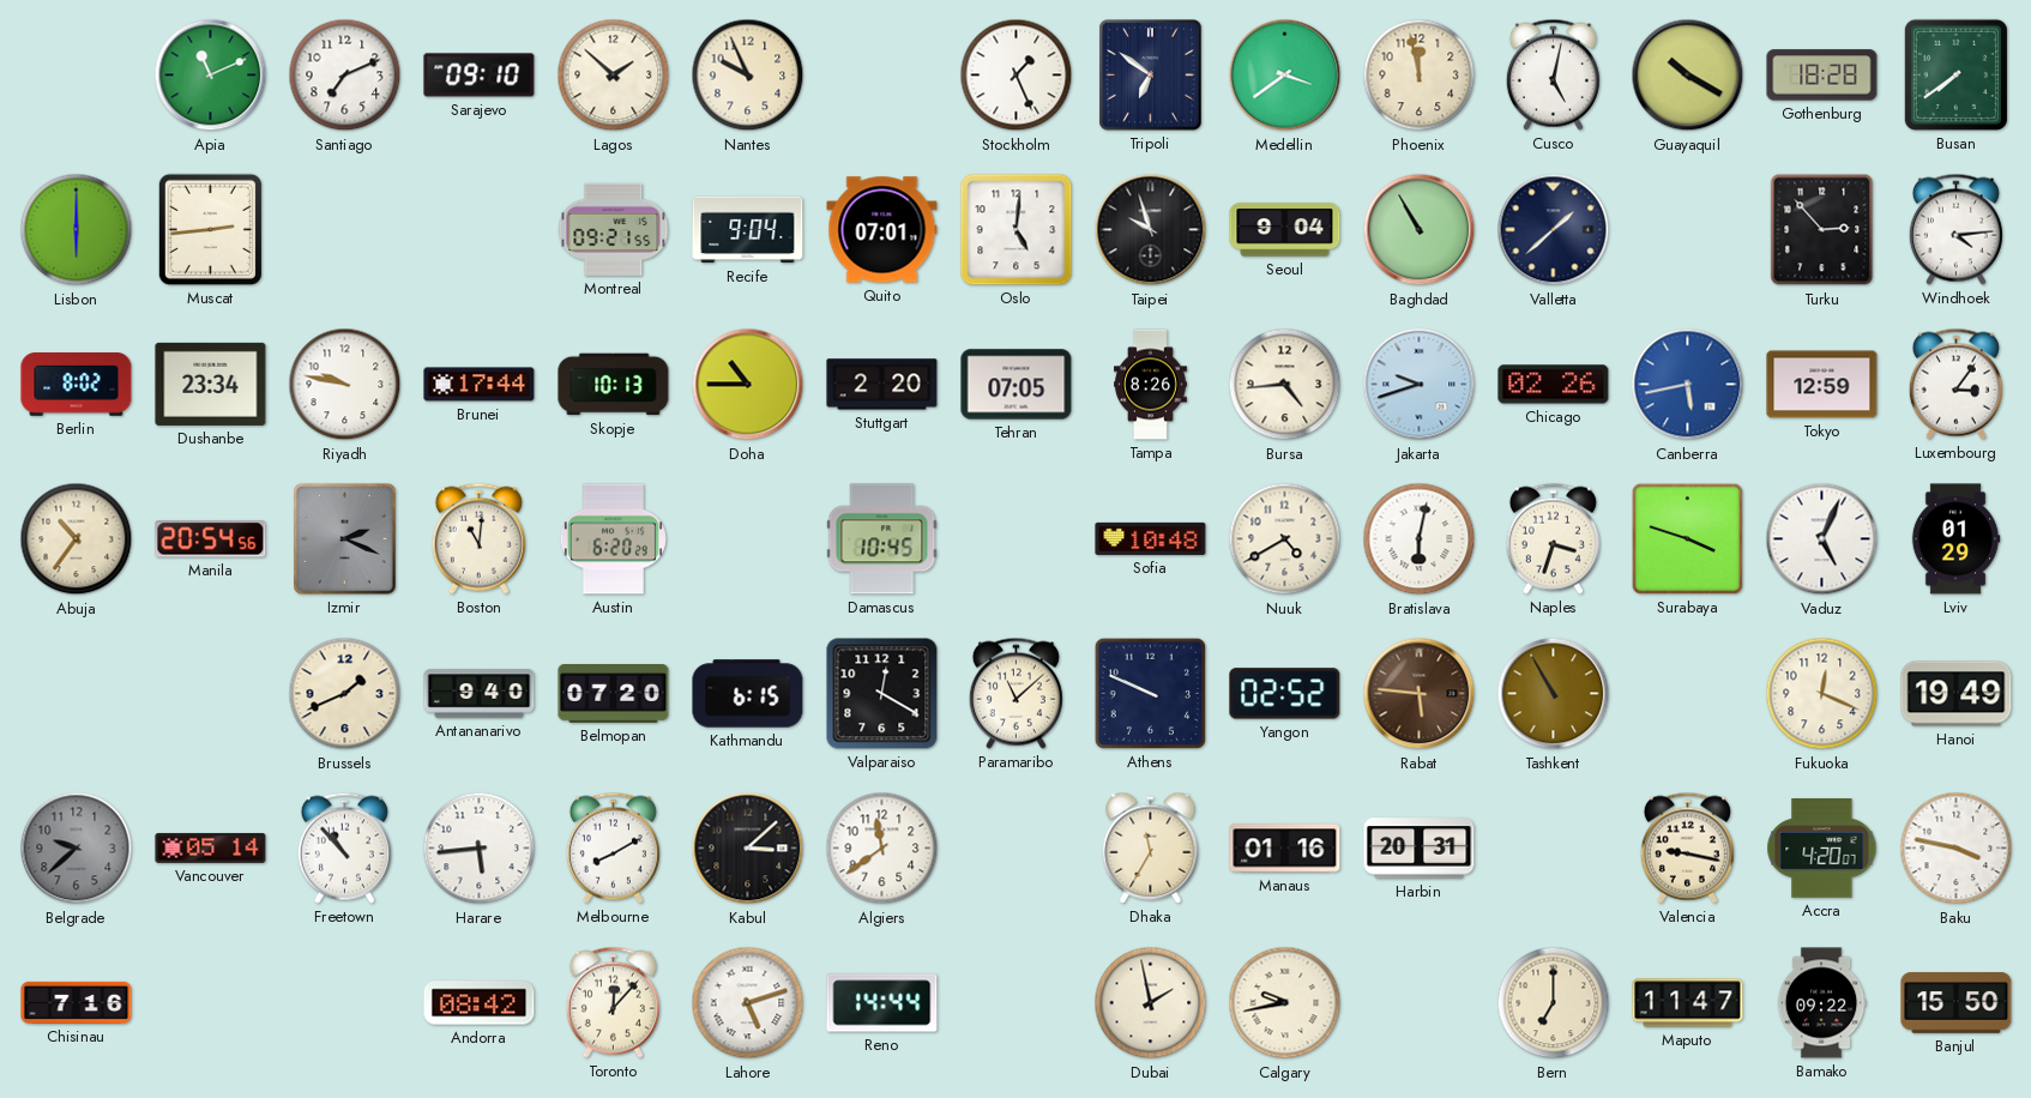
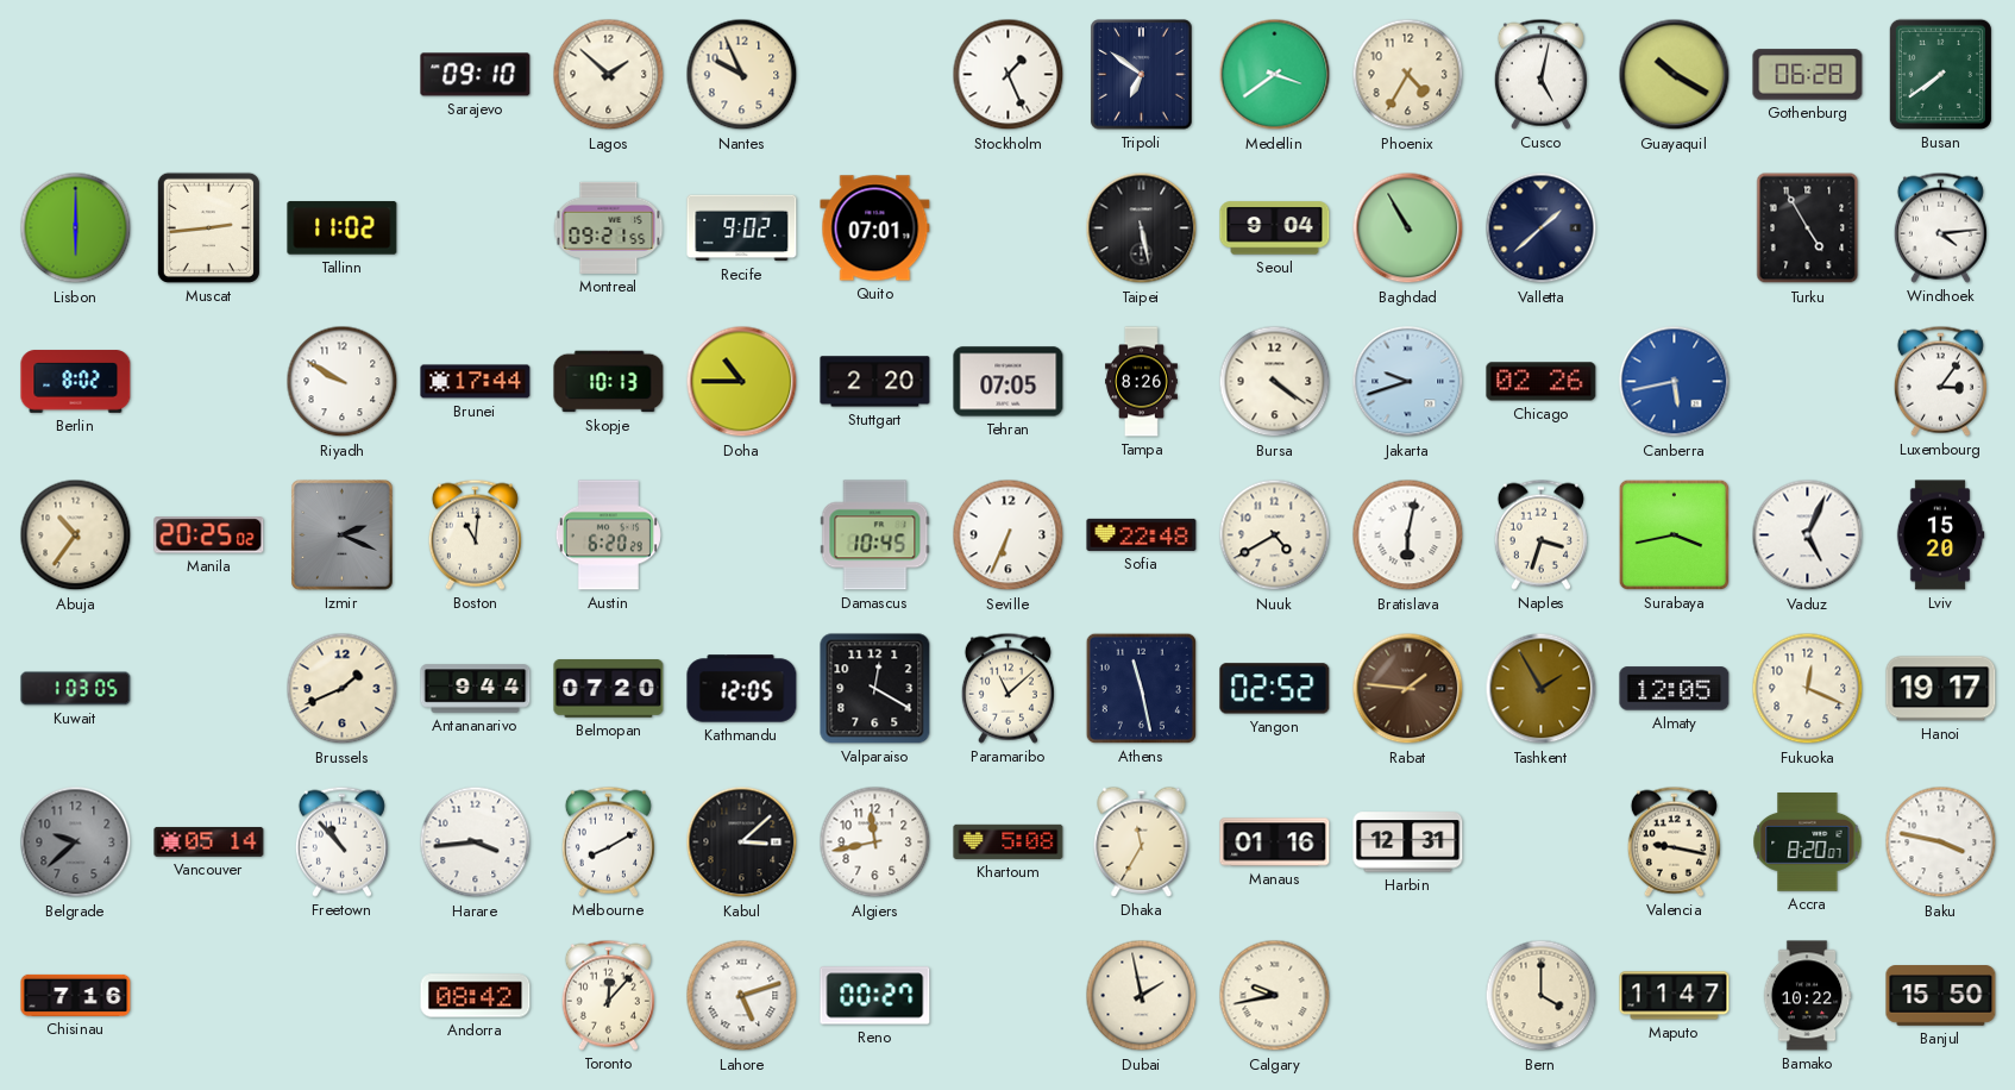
Apia: 11:11 -> none (211, 76)
Santiago: 7:11 -> none (345, 76)
Phoenix: 11:58 -> 4:35 (1408, 75)
Gothenburg: 18:28 -> 06:28 (1808, 75)
Tallinn: none -> 11:02 (343, 228)
Recife: 9:04 -> 9:02 (742, 228)
Oslo: 5:01 -> none (1017, 230)
Taipei: 9:57 -> 5:28 (1142, 228)
Turku: 2:53 -> 4:55 (1808, 228)
Dushanbe: 23:34 -> none (211, 384)
Riyadh: 9:47 -> 9:50 (343, 382)
Bursa: 4:44 -> 4:21 (1275, 382)
Tokyo: 12:59 -> none (1822, 385)
Manila: 20:54 -> 20:25 (209, 535)
Seville: none -> 6:34 (1009, 535)
Sofia: 10:48 -> 22:48 (1142, 534)
Surabaya: 3:48 -> 3:43 (1674, 534)
Lviv: 01:29 -> 15:20 (1940, 535)
Kuwait: none -> 1:03 (76, 689)
Antananarivo: 9:40 -> 9:44 (476, 689)
Kathmandu: 6:15 -> 12:05 (742, 689)
Athens: 9:49 -> 11:28 (1141, 688)
Rabat: 5:46 -> 1:46 (1408, 689)
Tashkent: 10:55 -> 1:55 (1542, 689)
Almaty: none -> 12:05 (1675, 689)
Hanoi: 19:49 -> 19:17 (1941, 689)
Harare: 5:44 -> 3:44 (476, 842)
Algiers: 11:39 -> 11:43 (875, 842)
Khartoum: none -> 5:08 (1009, 841)
Harbin: 20:31 -> 12:31 (1408, 842)
Accra: 4:20 -> 8:20 (1808, 842)
Reno: 14:44 -> 00:27 (875, 996)
Bern: 7:00 -> 4:00 (1542, 996)
Bamako: 09:22 -> 10:22 (1807, 996)
